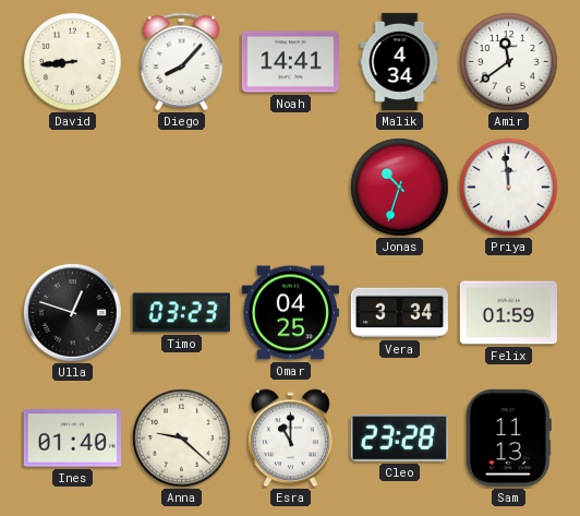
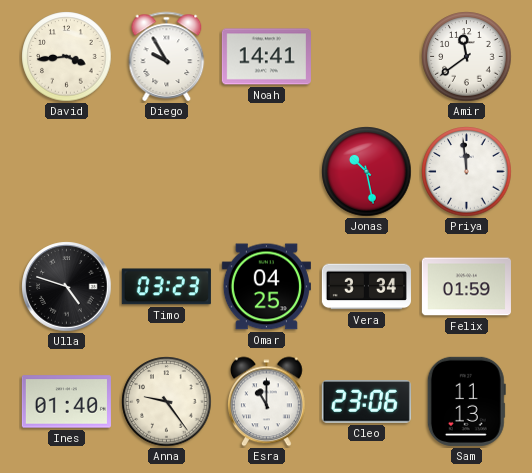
David: 8:44 -> 3:44 (67, 57)
Diego: 8:07 -> 9:55 (167, 56)
Malik: 4:34 -> none (400, 61)
Jonas: 10:33 -> 10:28 (367, 172)
Ulla: 12:48 -> 4:48 (67, 287)
Anna: 9:22 -> 9:24 (167, 402)
Cleo: 23:28 -> 23:06 (366, 402)
